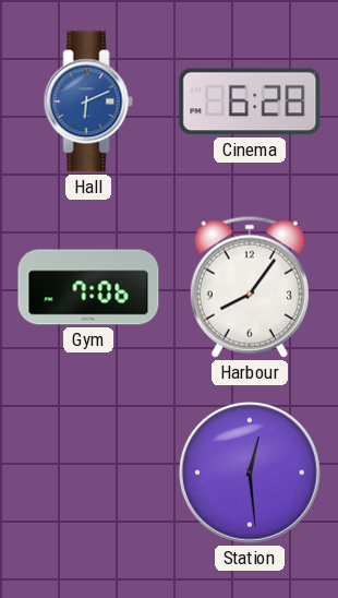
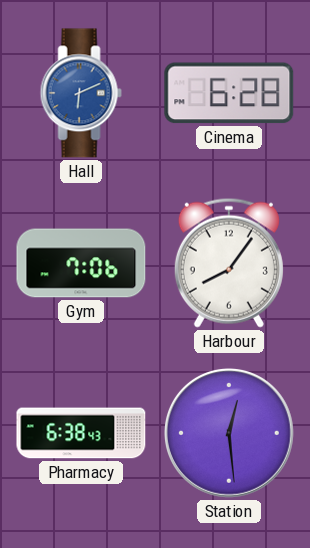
Pharmacy: none -> 6:38 (81, 433)
